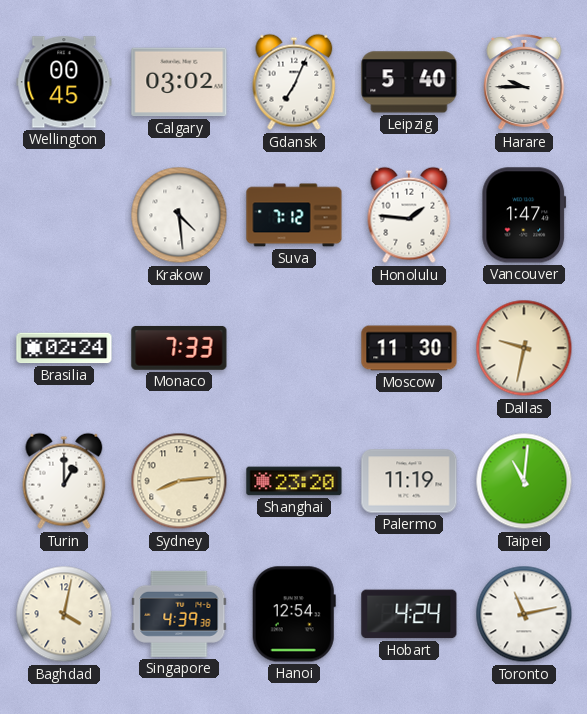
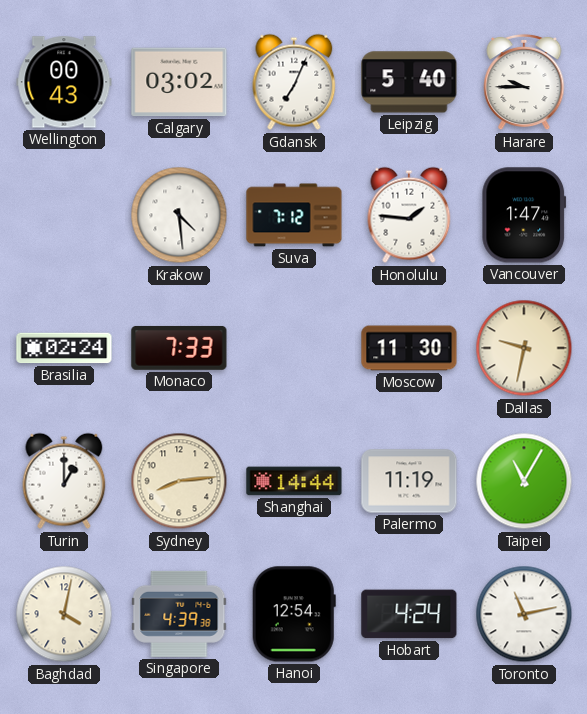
Wellington: 00:45 -> 00:43 (64, 82)
Shanghai: 23:20 -> 14:44 (294, 481)
Taipei: 11:01 -> 11:05 (524, 481)
